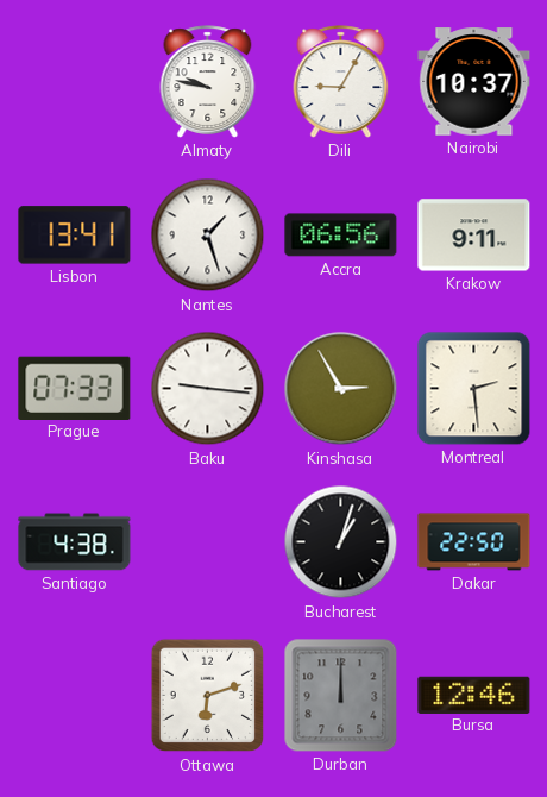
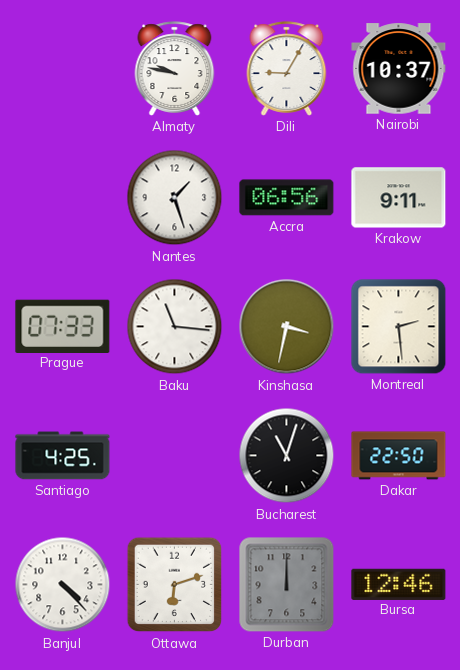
Lisbon: 13:41 -> none (75, 236)
Baku: 9:16 -> 11:16 (175, 327)
Kinshasa: 2:55 -> 3:32 (287, 327)
Santiago: 4:38 -> 4:25 (63, 456)
Bucharest: 1:03 -> 11:03 (287, 456)
Banjul: none -> 4:23 (63, 585)
